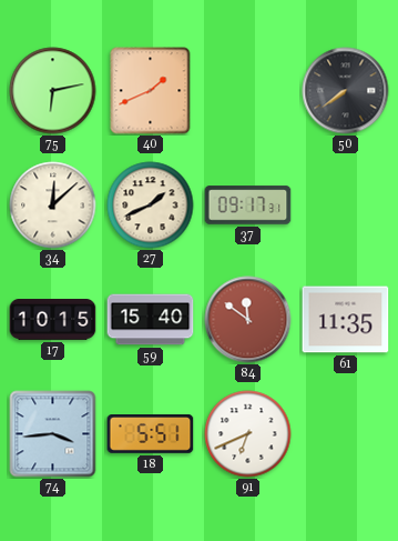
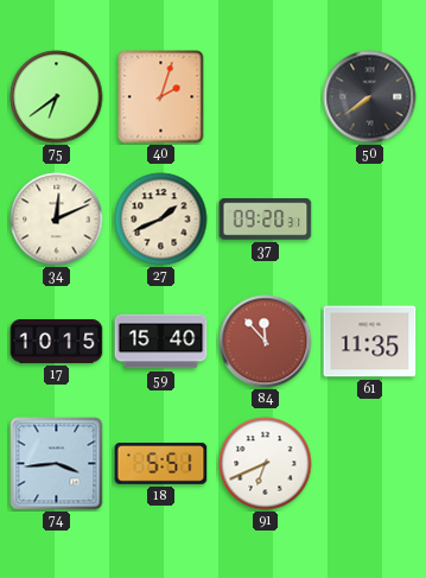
75: 6:13 -> 6:39 (57, 97)
40: 1:41 -> 2:03 (161, 97)
34: 12:08 -> 12:11 (57, 220)
37: 09:17 -> 09:20 (266, 220)
84: 11:51 -> 11:53 (266, 342)
